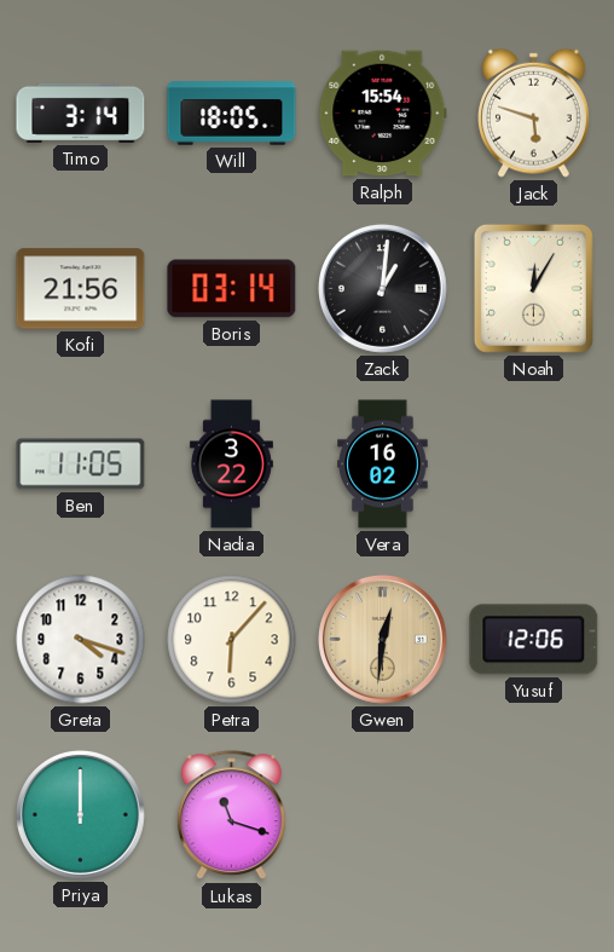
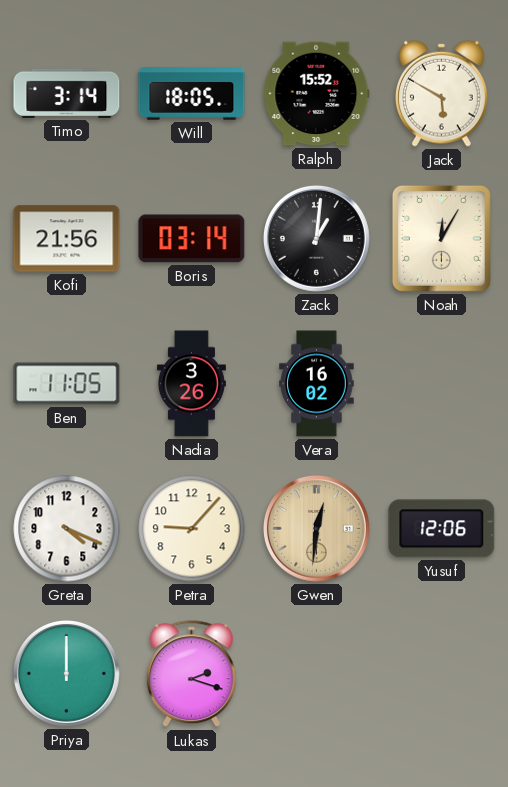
Ralph: 15:54 -> 15:52 (317, 94)
Jack: 5:48 -> 5:50 (442, 93)
Nadia: 3:22 -> 3:26 (191, 384)
Greta: 4:18 -> 4:19 (67, 529)
Petra: 6:07 -> 9:07 (192, 529)
Lukas: 11:18 -> 2:18 (191, 674)
